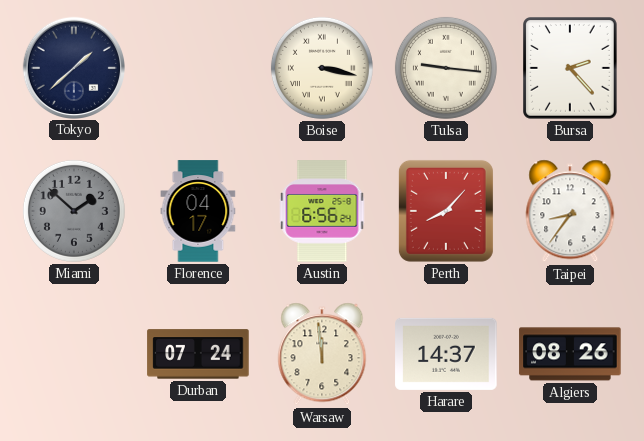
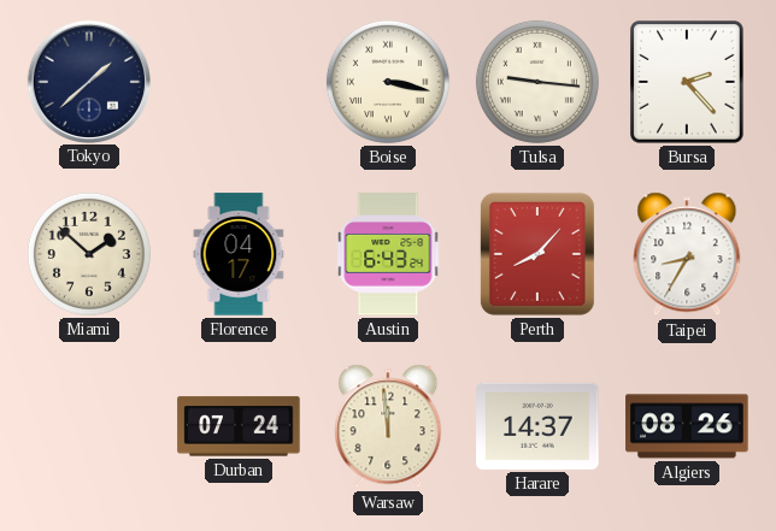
Miami dial: grey -> cream (89, 254)
Austin: 6:56 -> 6:43 (388, 254)
Taipei: 8:36 -> 8:35 (687, 254)
